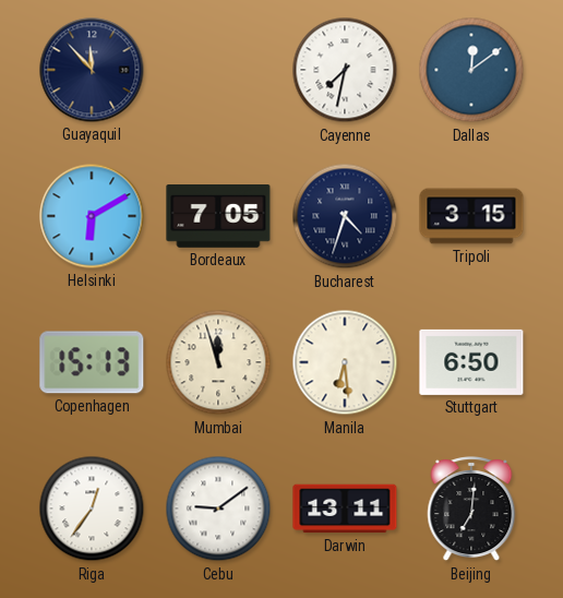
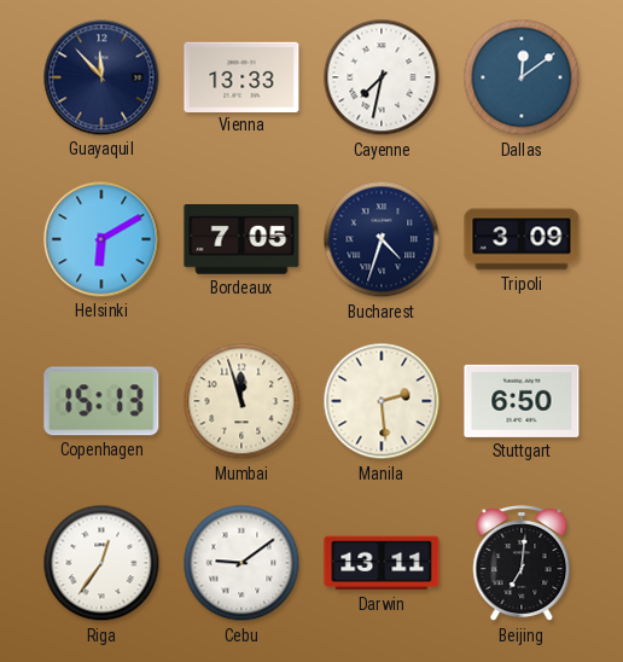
Vienna: none -> 13:33 (241, 76)
Tripoli: 3:15 -> 3:09 (522, 239)
Manila: 6:29 -> 2:29 (382, 401)
